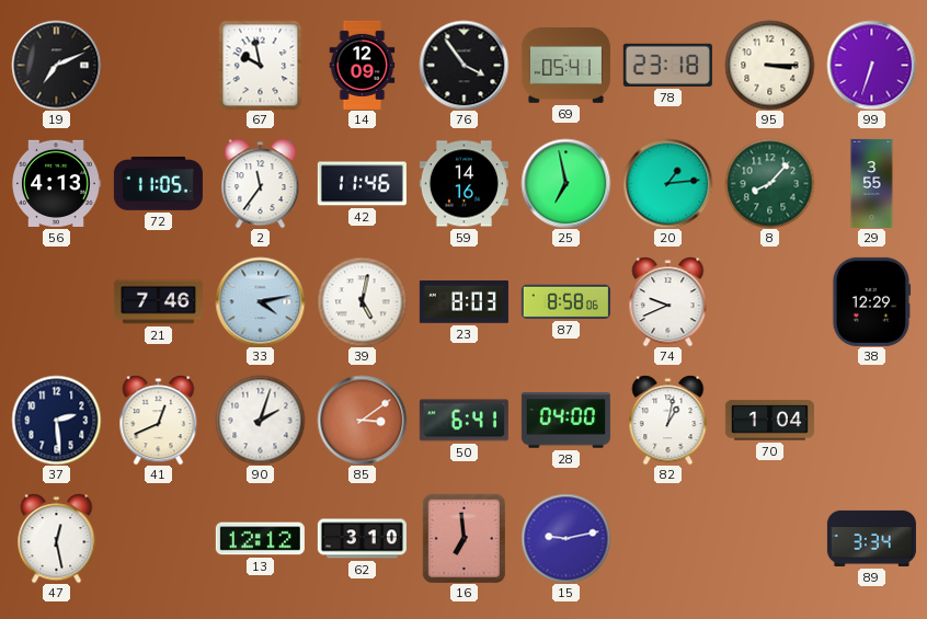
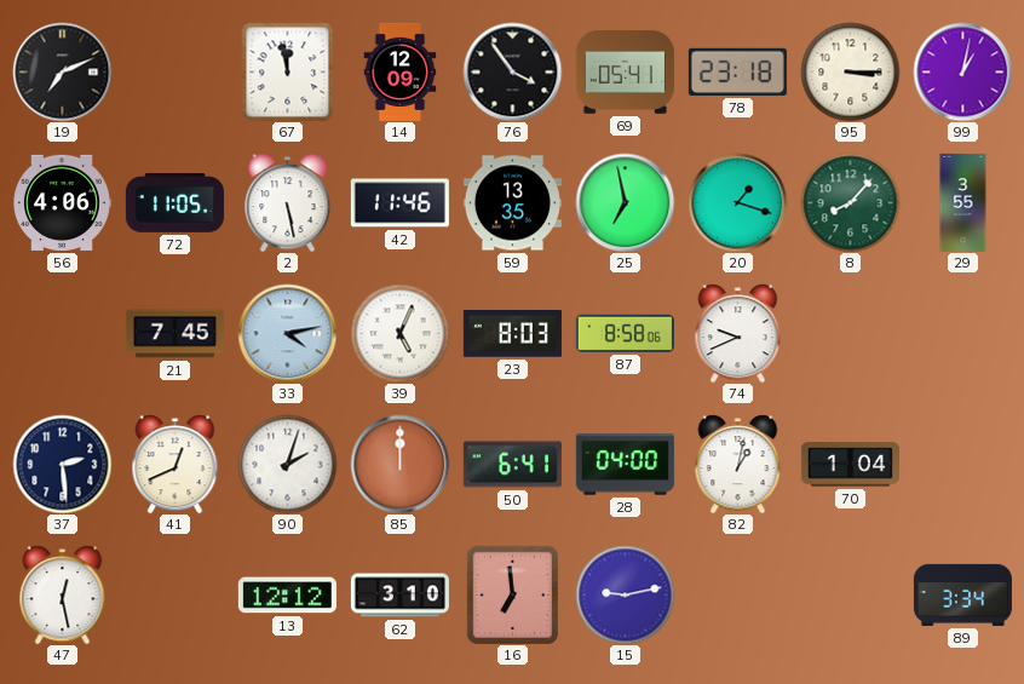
67: 9:58 -> 11:58 (288, 71)
99: 6:33 -> 1:02 (962, 71)
56: 4:13 -> 4:06 (63, 202)
2: 11:36 -> 5:28 (288, 202)
59: 14:16 -> 13:35 (512, 203)
20: 1:14 -> 1:18 (737, 202)
21: 7:46 -> 7:45 (174, 334)
39: 5:02 -> 5:04 (399, 333)
38: 12:29 -> none (871, 301)
85: 3:09 -> 12:00 (399, 464)
